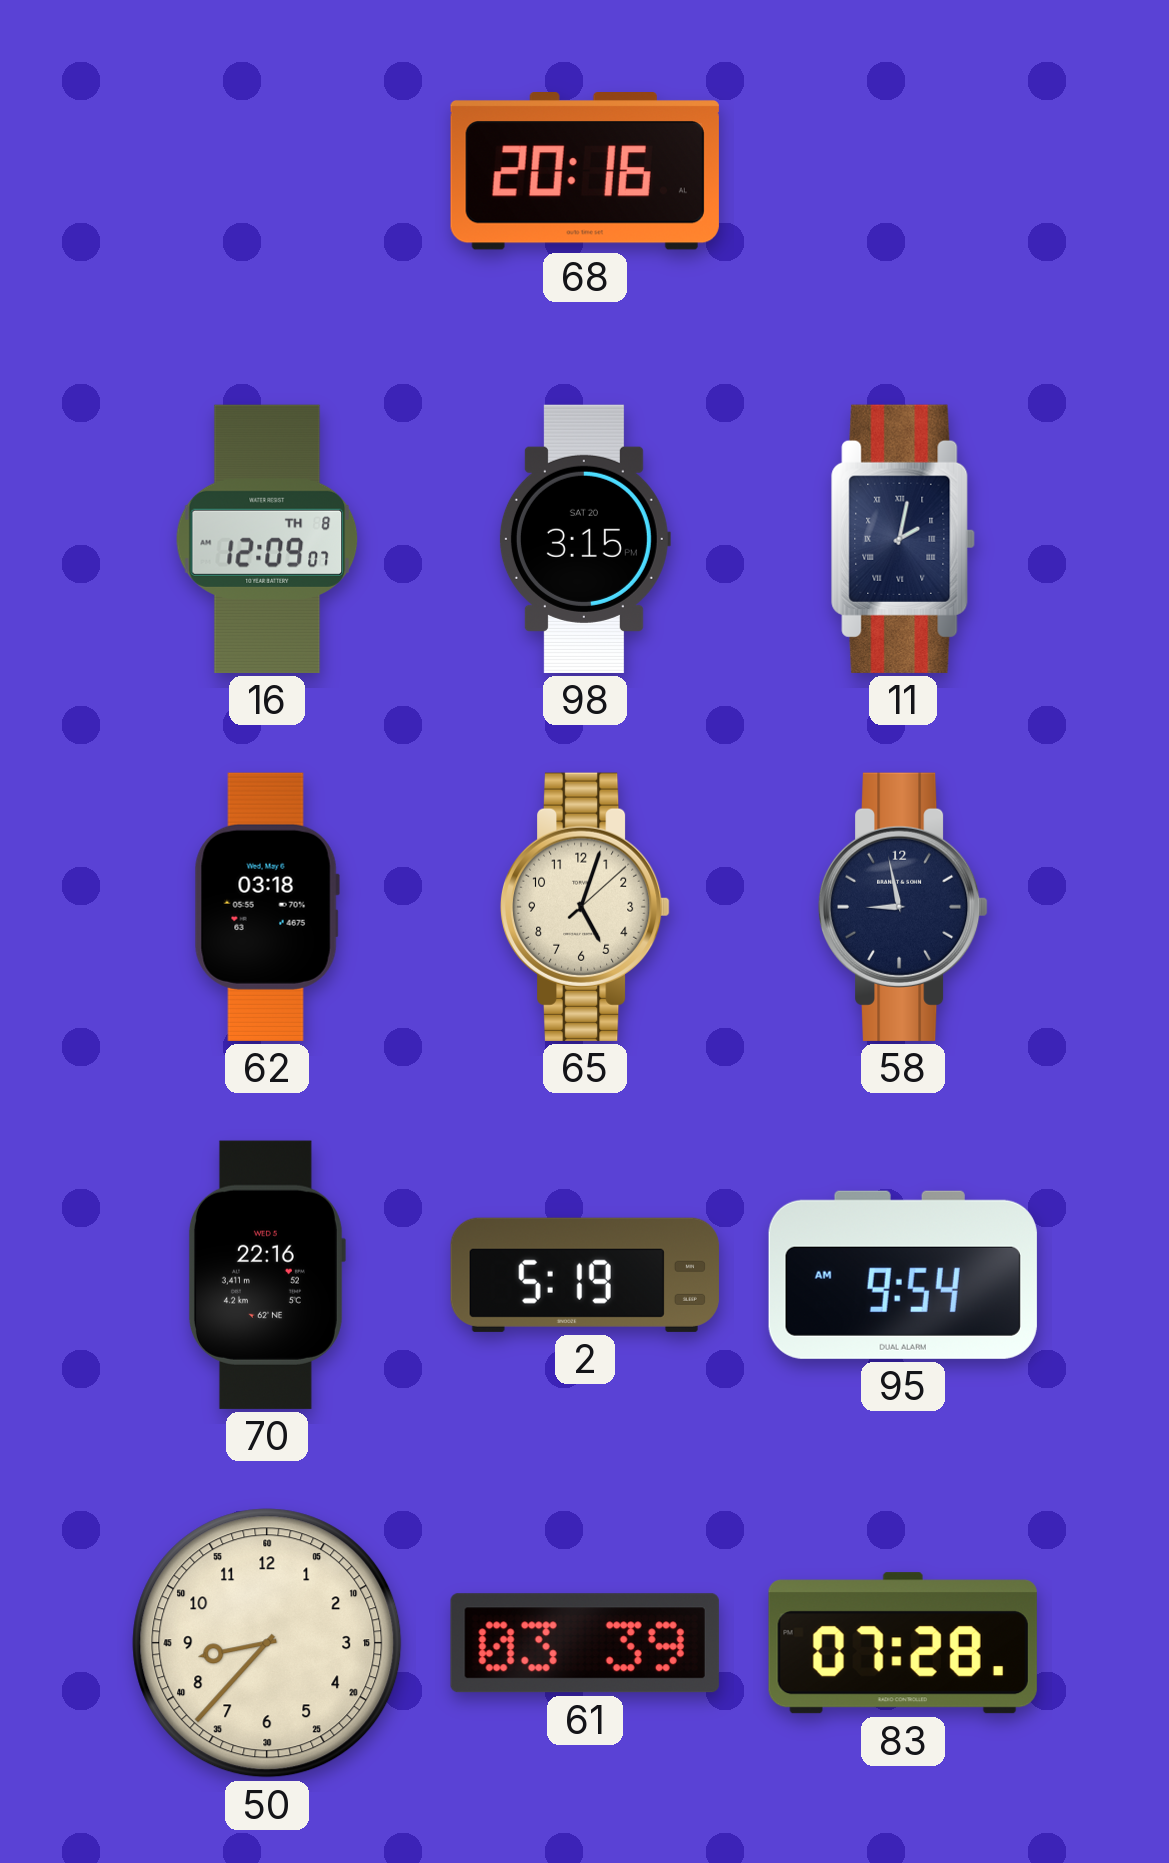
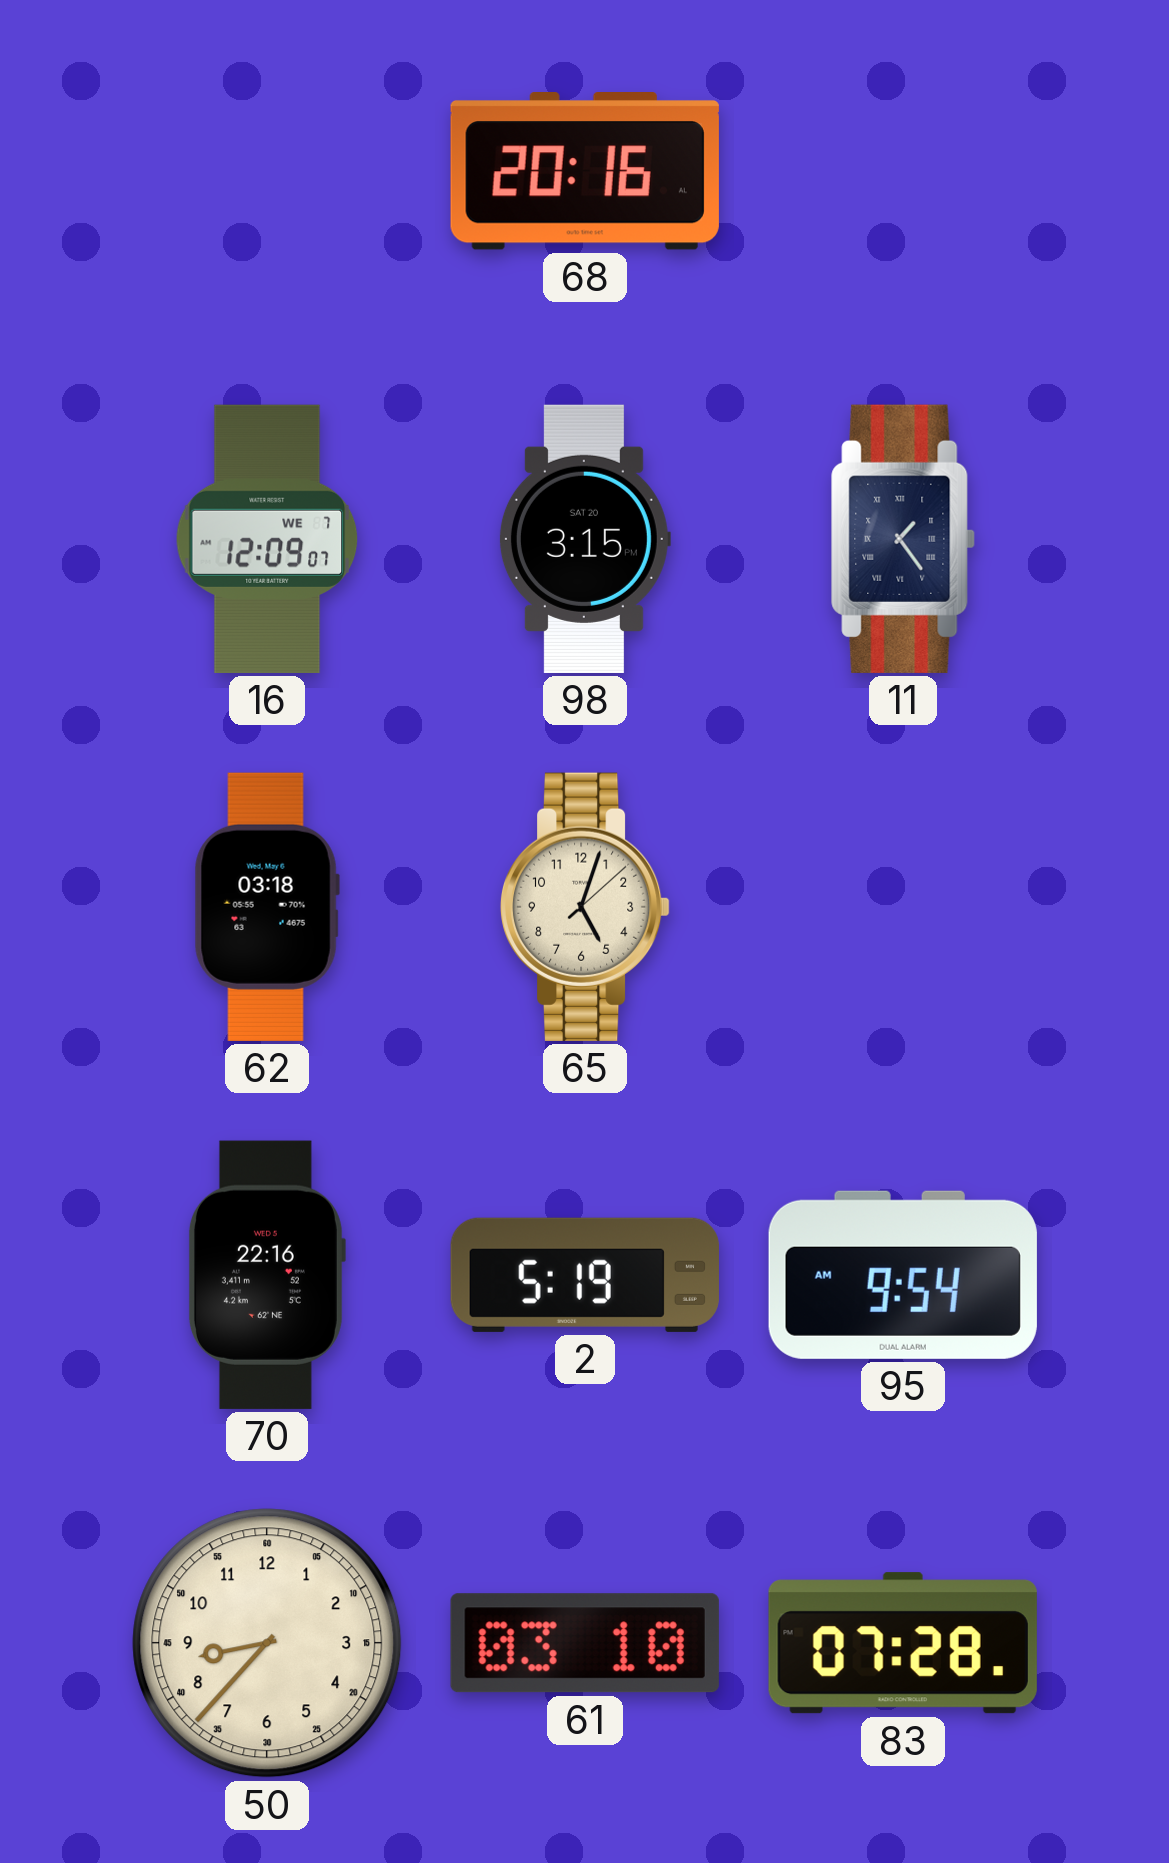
16 date: TH 8 -> WE 7 (267, 539)
11: 2:02 -> 1:24 (903, 539)
58: 8:58 -> none (903, 907)
61: 03:39 -> 03:10 (585, 1643)
